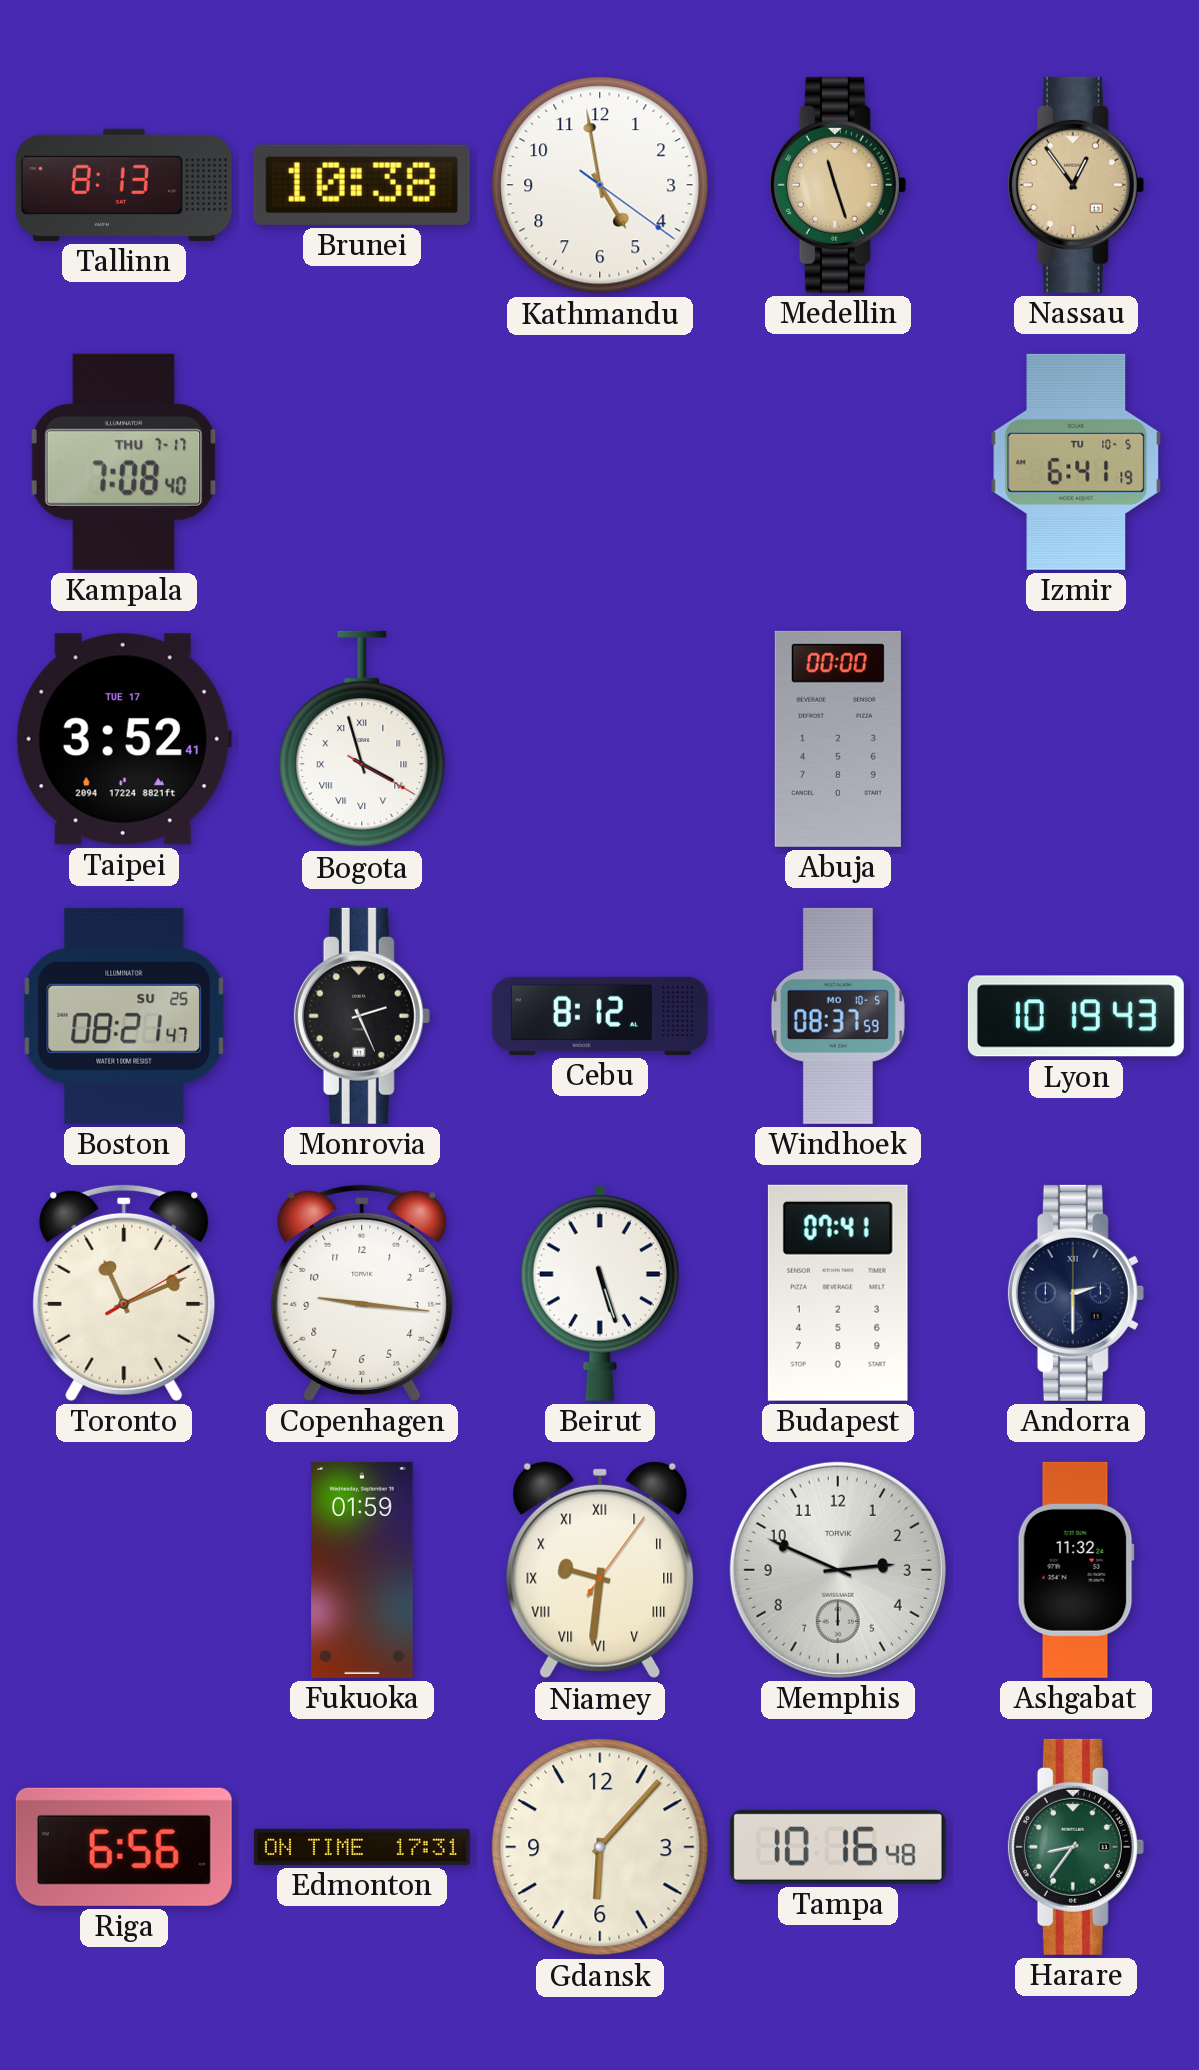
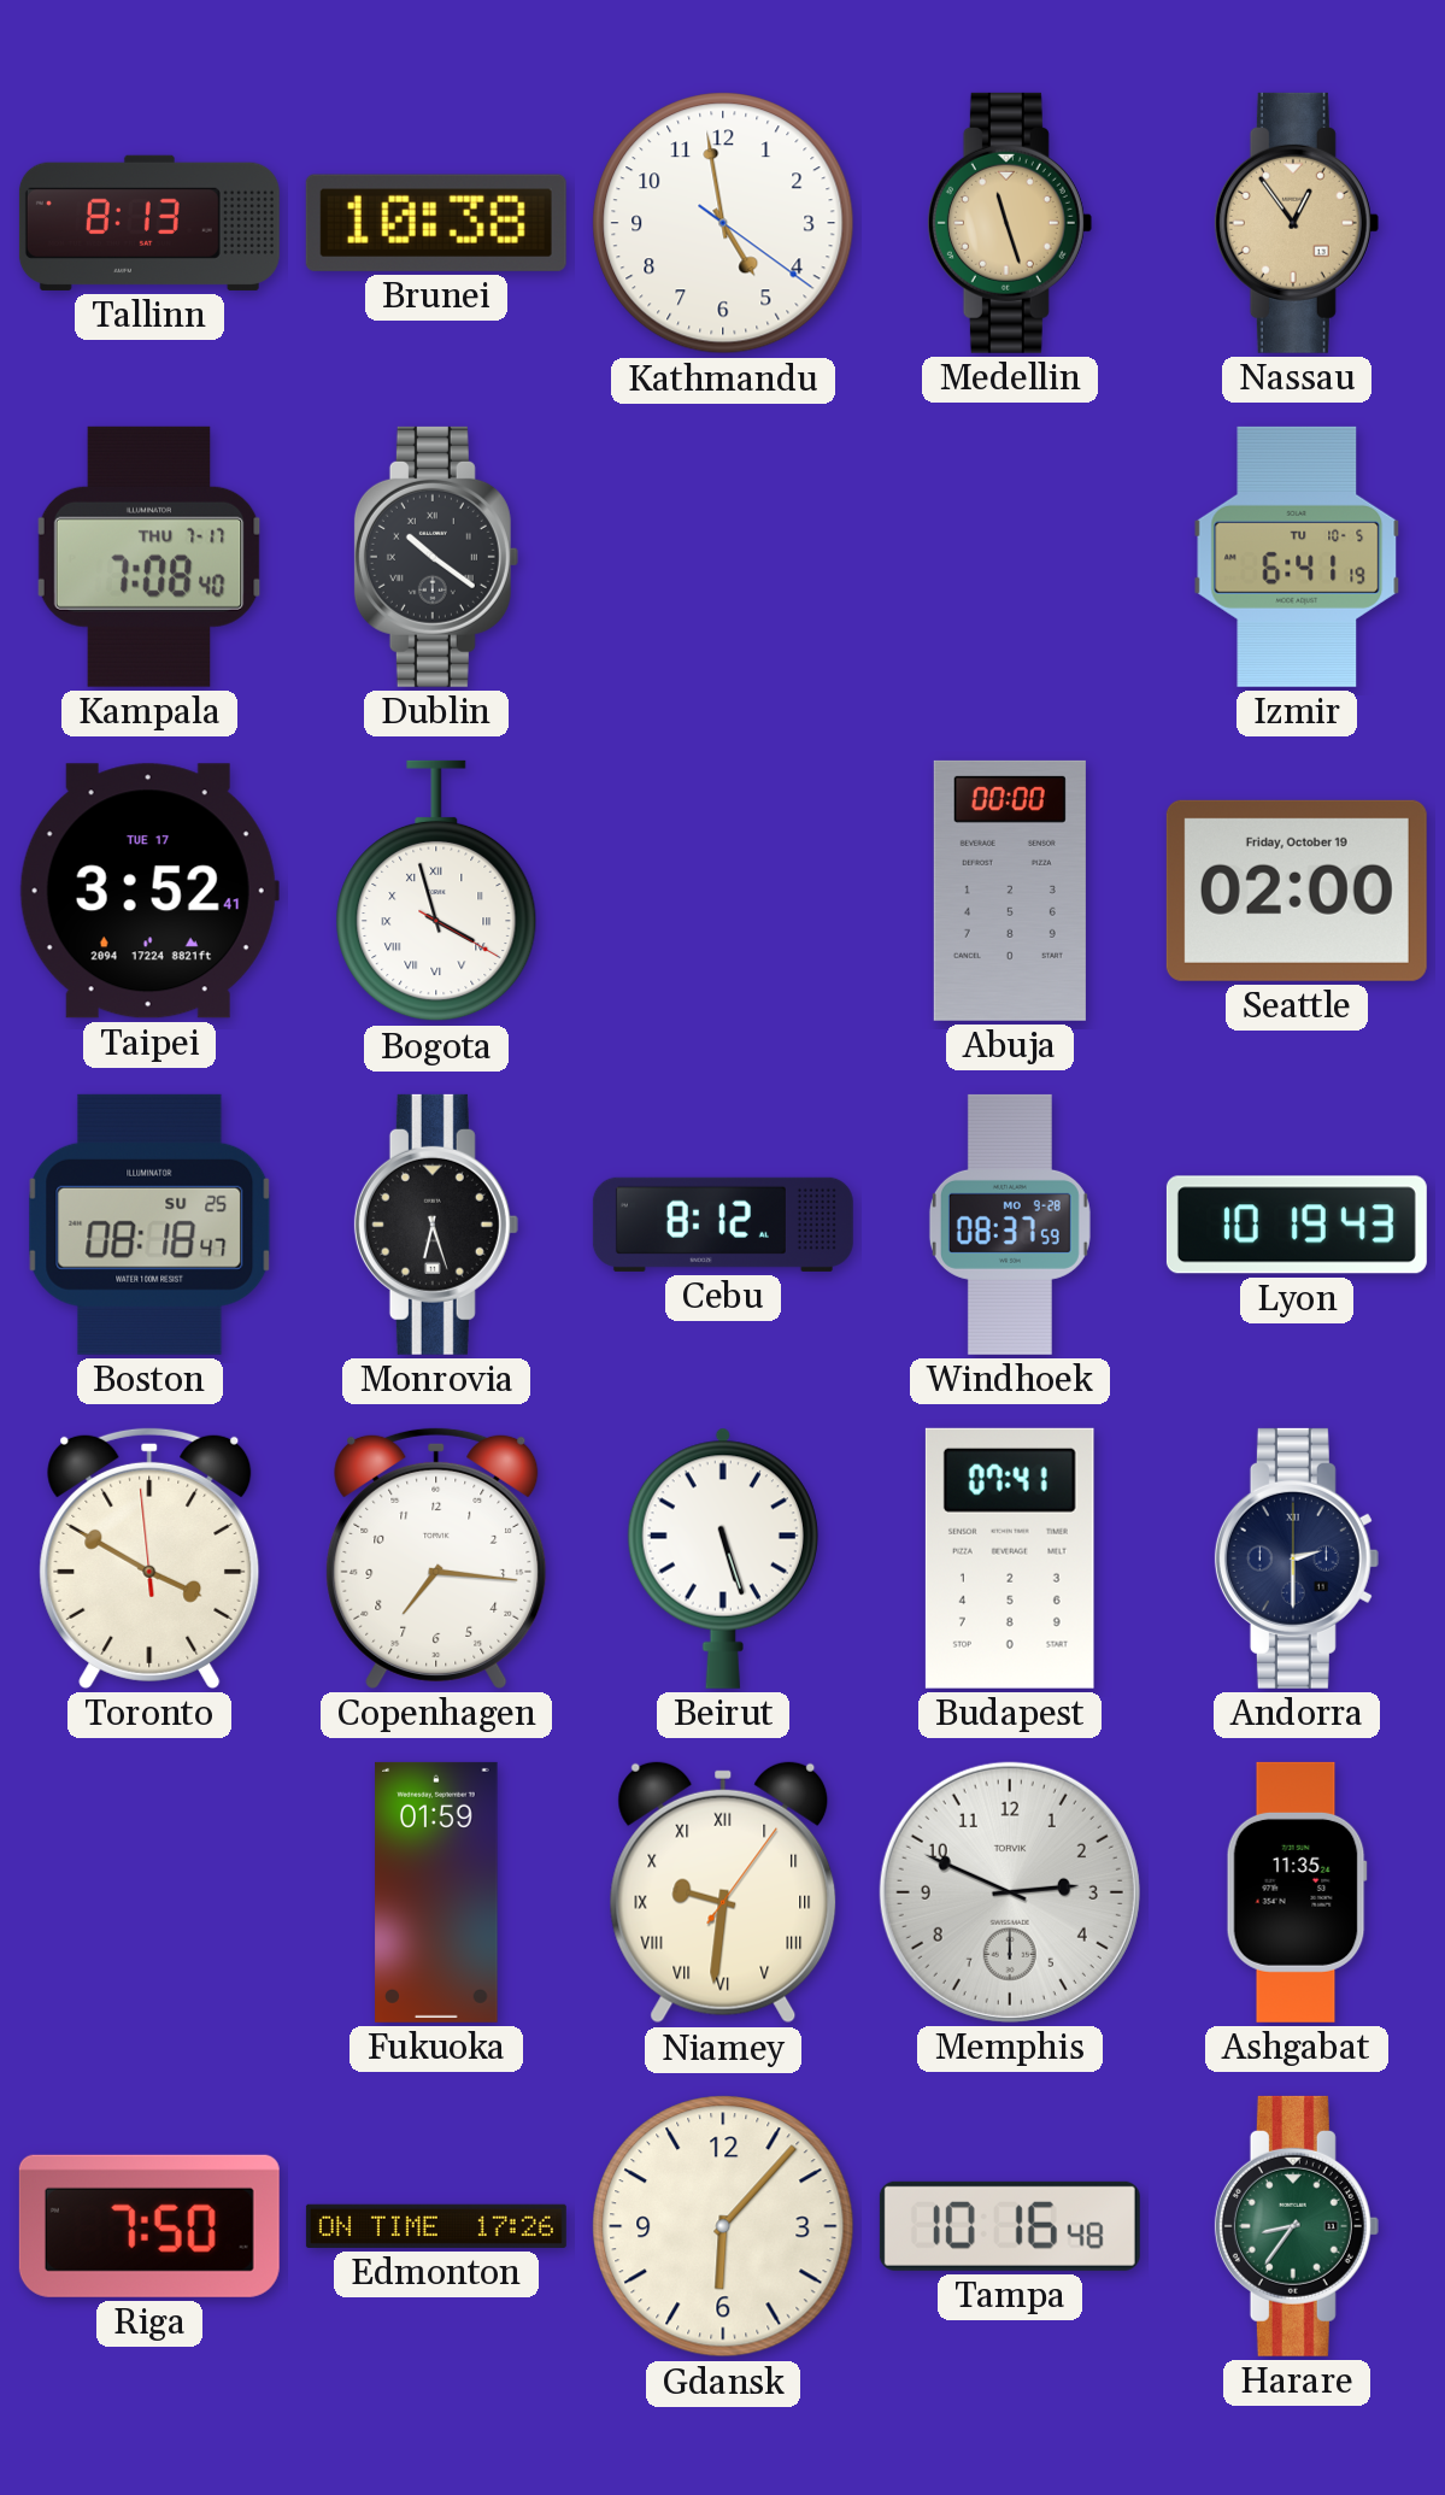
Dublin: none -> 10:21 (436, 557)
Seattle: none -> 02:00 (1297, 891)
Boston: 08:21 -> 08:18 (149, 1225)
Monrovia: 2:26 -> 6:27 (436, 1225)
Windhoek date: MO 10-5 -> MO 9-28 (1010, 1225)
Toronto: 11:11 -> 3:49 (149, 1557)
Copenhagen: 9:16 -> 7:16 (436, 1557)
Ashgabat: 11:32 -> 11:35 (1297, 1892)
Riga: 6:56 -> 7:50 (149, 2226)
Edmonton: 17:31 -> 17:26 (436, 2226)
